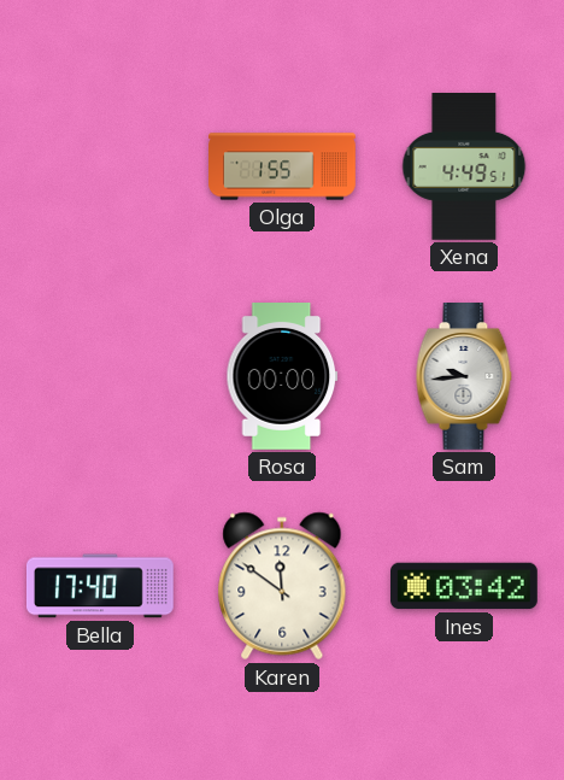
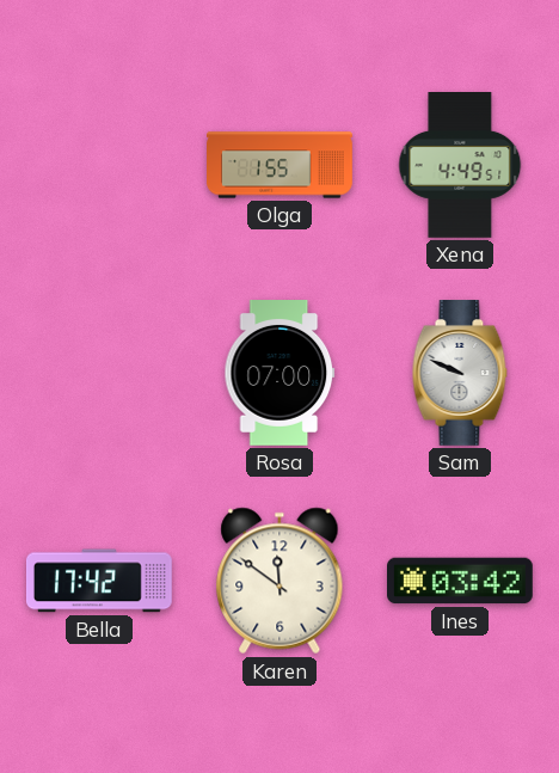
Rosa: 00:00 -> 07:00 (279, 374)
Sam: 9:44 -> 9:49 (460, 374)
Bella: 17:40 -> 17:42 (100, 581)
